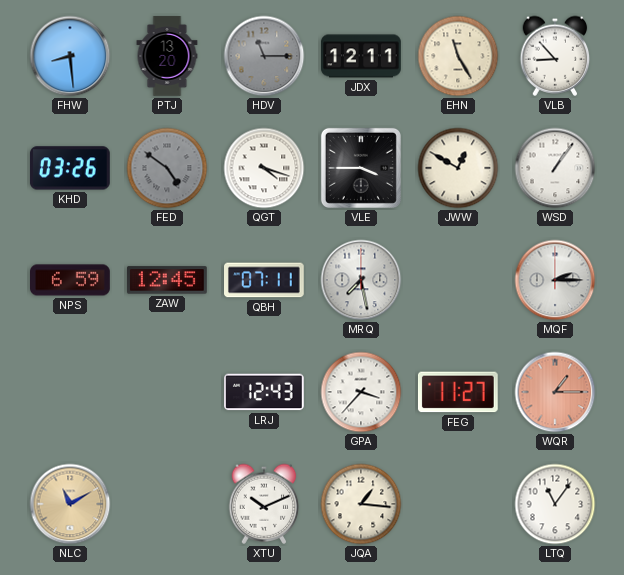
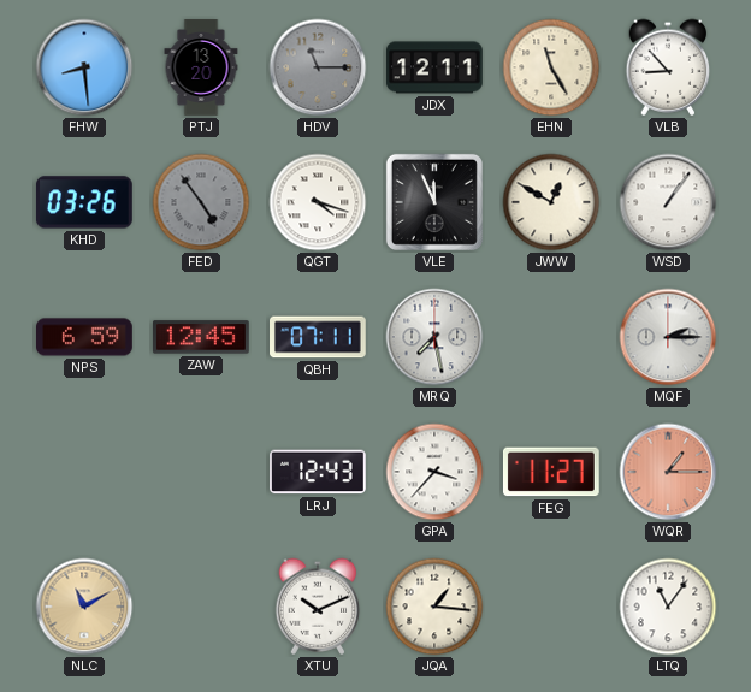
FED: 4:51 -> 4:54 (201, 202)
VLE: 3:45 -> 11:56 (434, 202)
